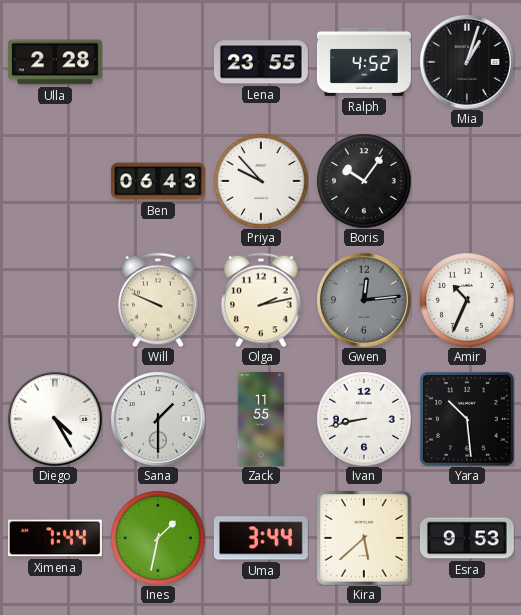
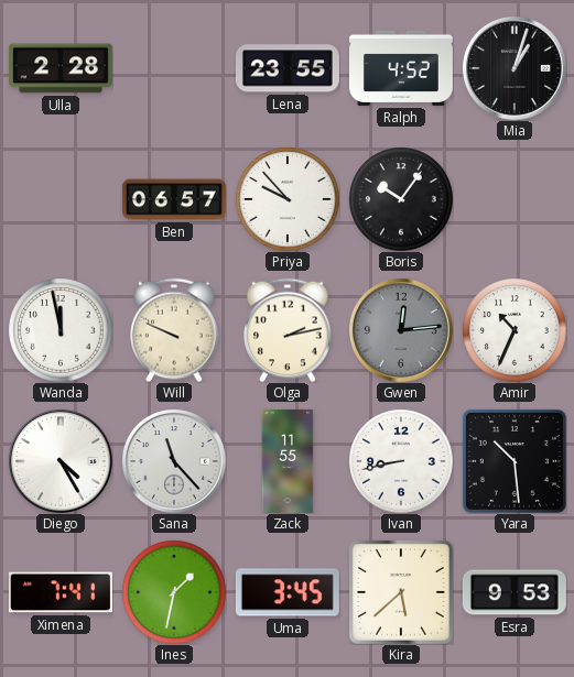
Ben: 06:43 -> 06:57 (174, 199)
Wanda: none -> 11:58 (61, 330)
Sana: 1:30 -> 11:23 (174, 461)
Ximena: 7:44 -> 7:41 (61, 592)
Uma: 3:44 -> 3:45 (288, 592)
